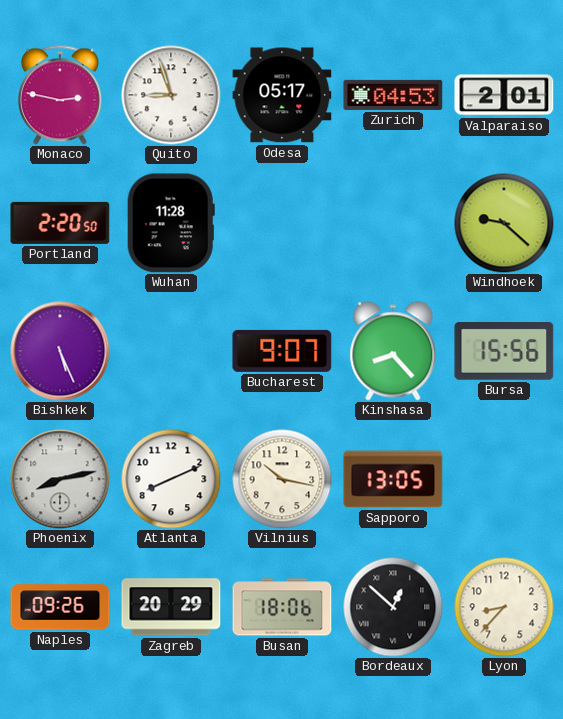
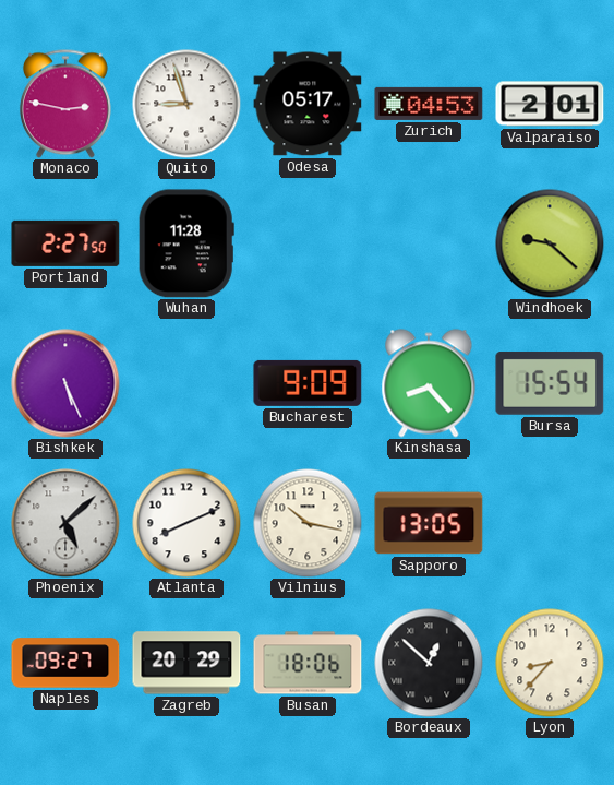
Portland: 2:20 -> 2:27 (65, 243)
Bucharest: 9:07 -> 9:09 (308, 383)
Bursa: 15:56 -> 15:54 (550, 384)
Phoenix: 8:13 -> 5:08 (65, 523)
Naples: 09:26 -> 09:27 (65, 663)
